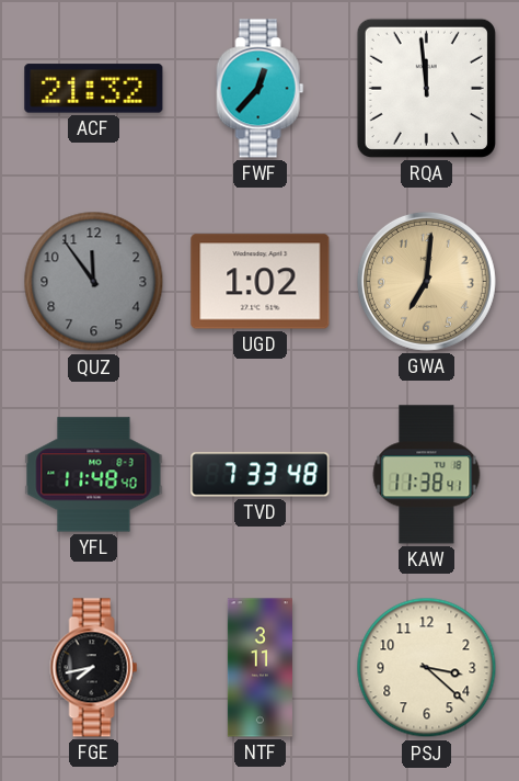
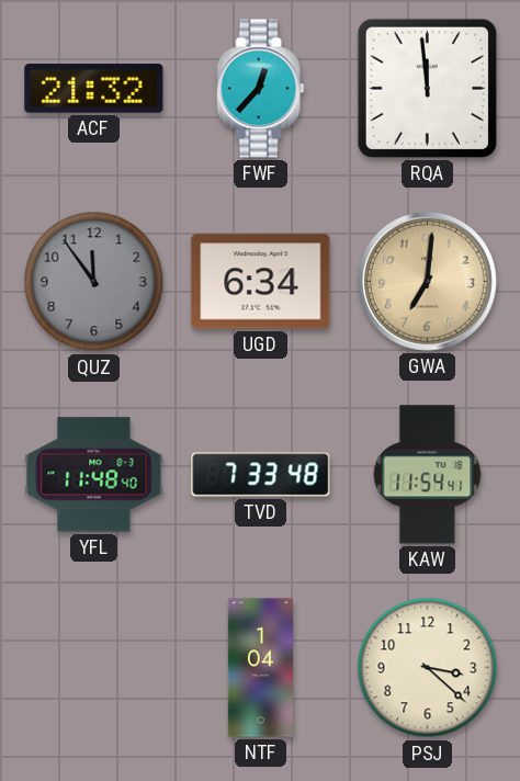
UGD: 1:02 -> 6:34 (261, 282)
KAW: 11:38 -> 11:54 (428, 475)
FGE: 7:43 -> none (94, 668)
NTF: 3:11 -> 1:04 (260, 668)
